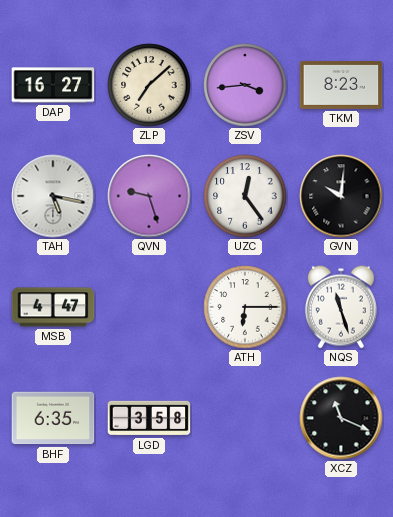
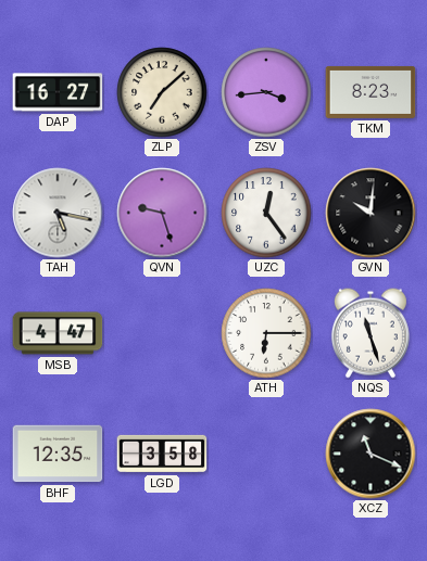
BHF: 6:35 -> 12:35 (58, 454)
